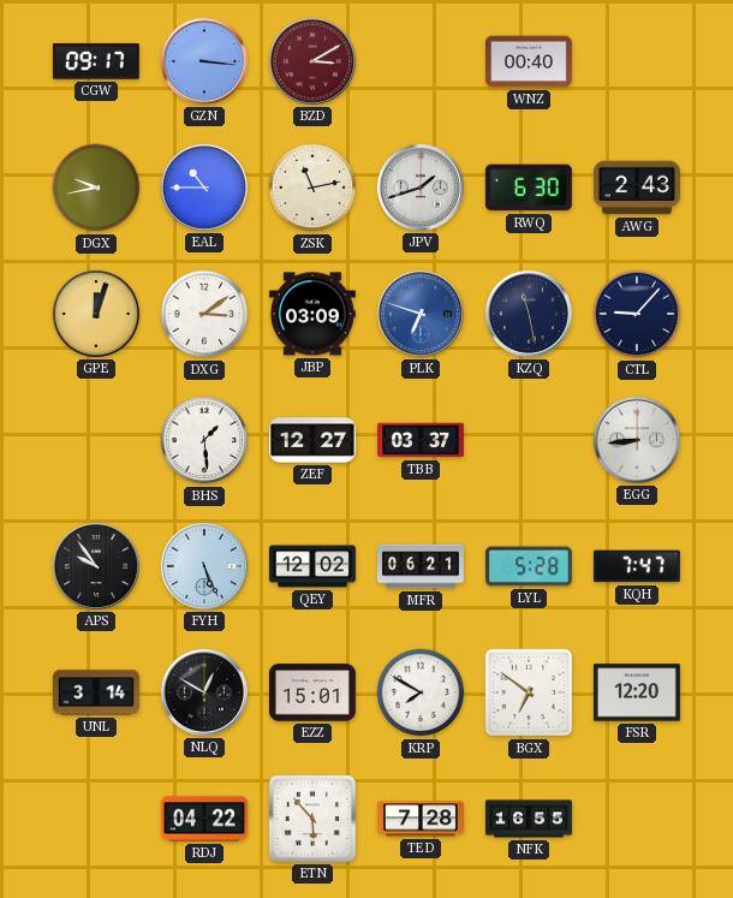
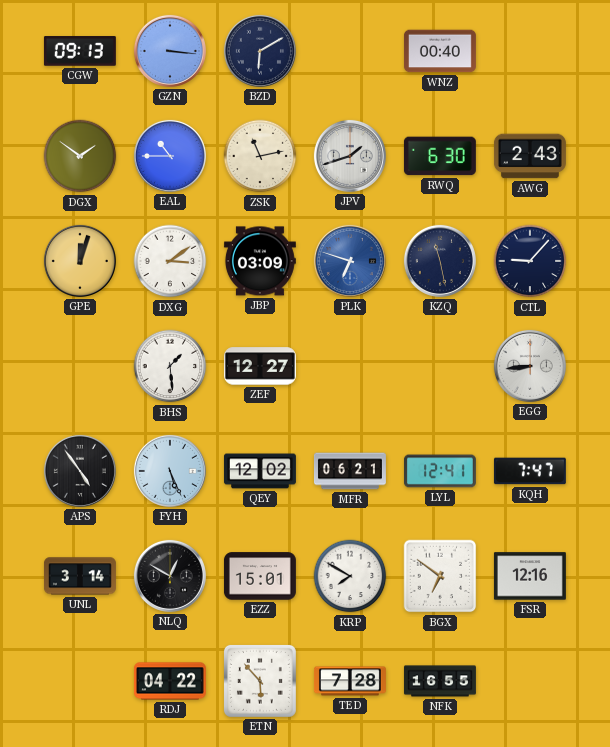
CGW: 09:17 -> 09:13 (80, 51)
BZD: 3:10 -> 6:10 (260, 51)
BZD dial: burgundy -> navy (260, 51)
DGX: 9:43 -> 1:51 (80, 156)
TBB: 03:37 -> none (421, 440)
APS: 9:54 -> 4:54 (80, 471)
LYL: 5:28 -> 12:41 (440, 471)
FSR: 12:20 -> 12:16 (530, 576)
